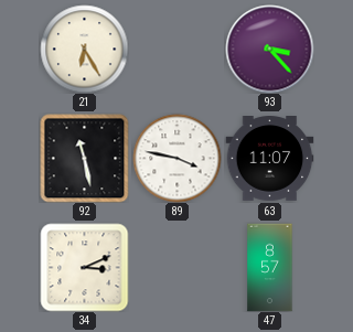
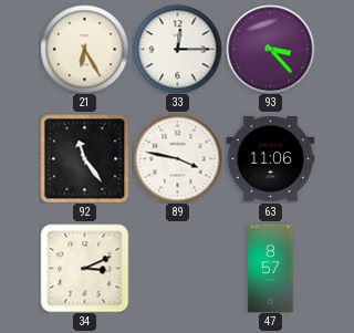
33: none -> 12:15 (177, 49)
92: 11:28 -> 11:24 (84, 158)
63: 11:07 -> 11:06 (270, 159)
